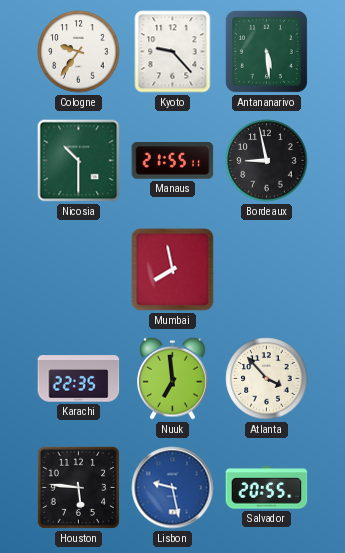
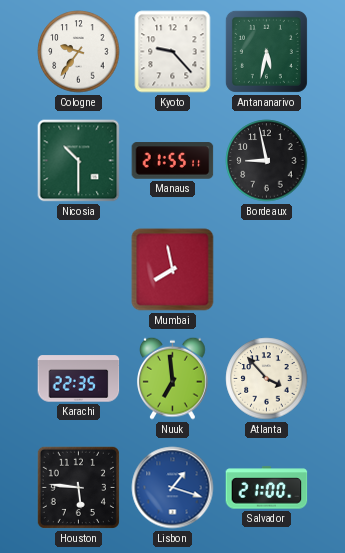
Antananarivo: 5:29 -> 5:32 (266, 51)
Lisbon: 9:28 -> 1:18 (173, 488)
Salvador: 20:55 -> 21:00 (267, 488)
